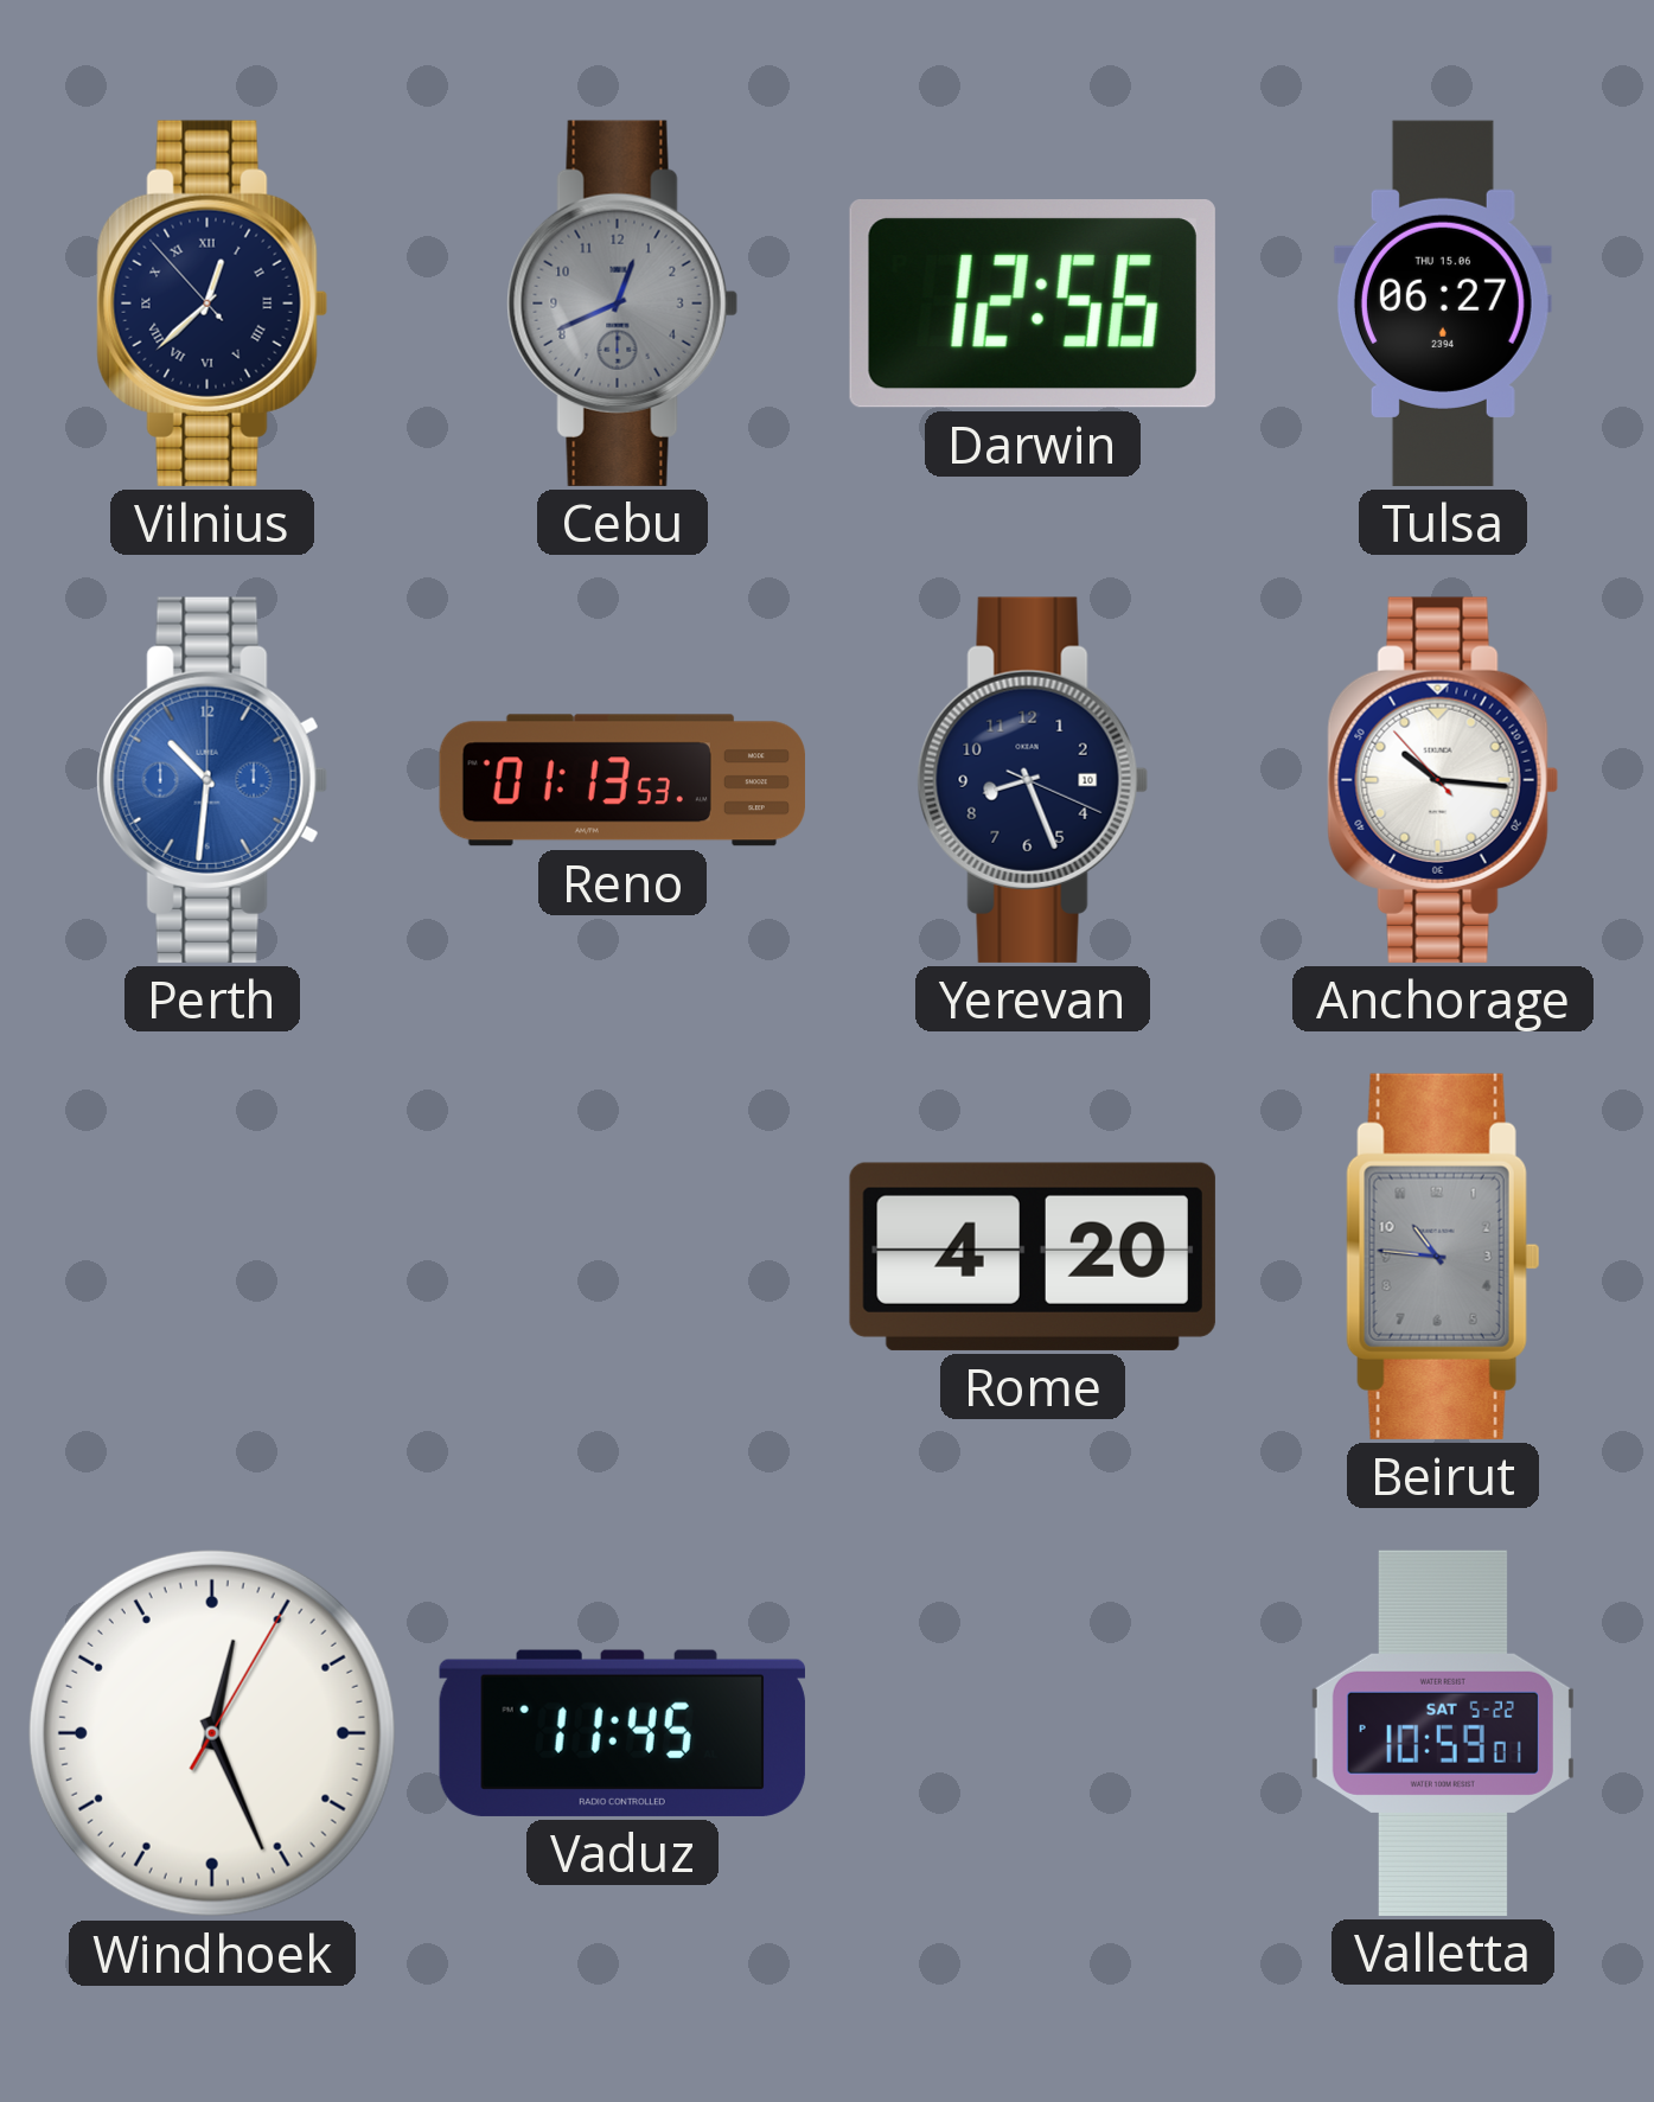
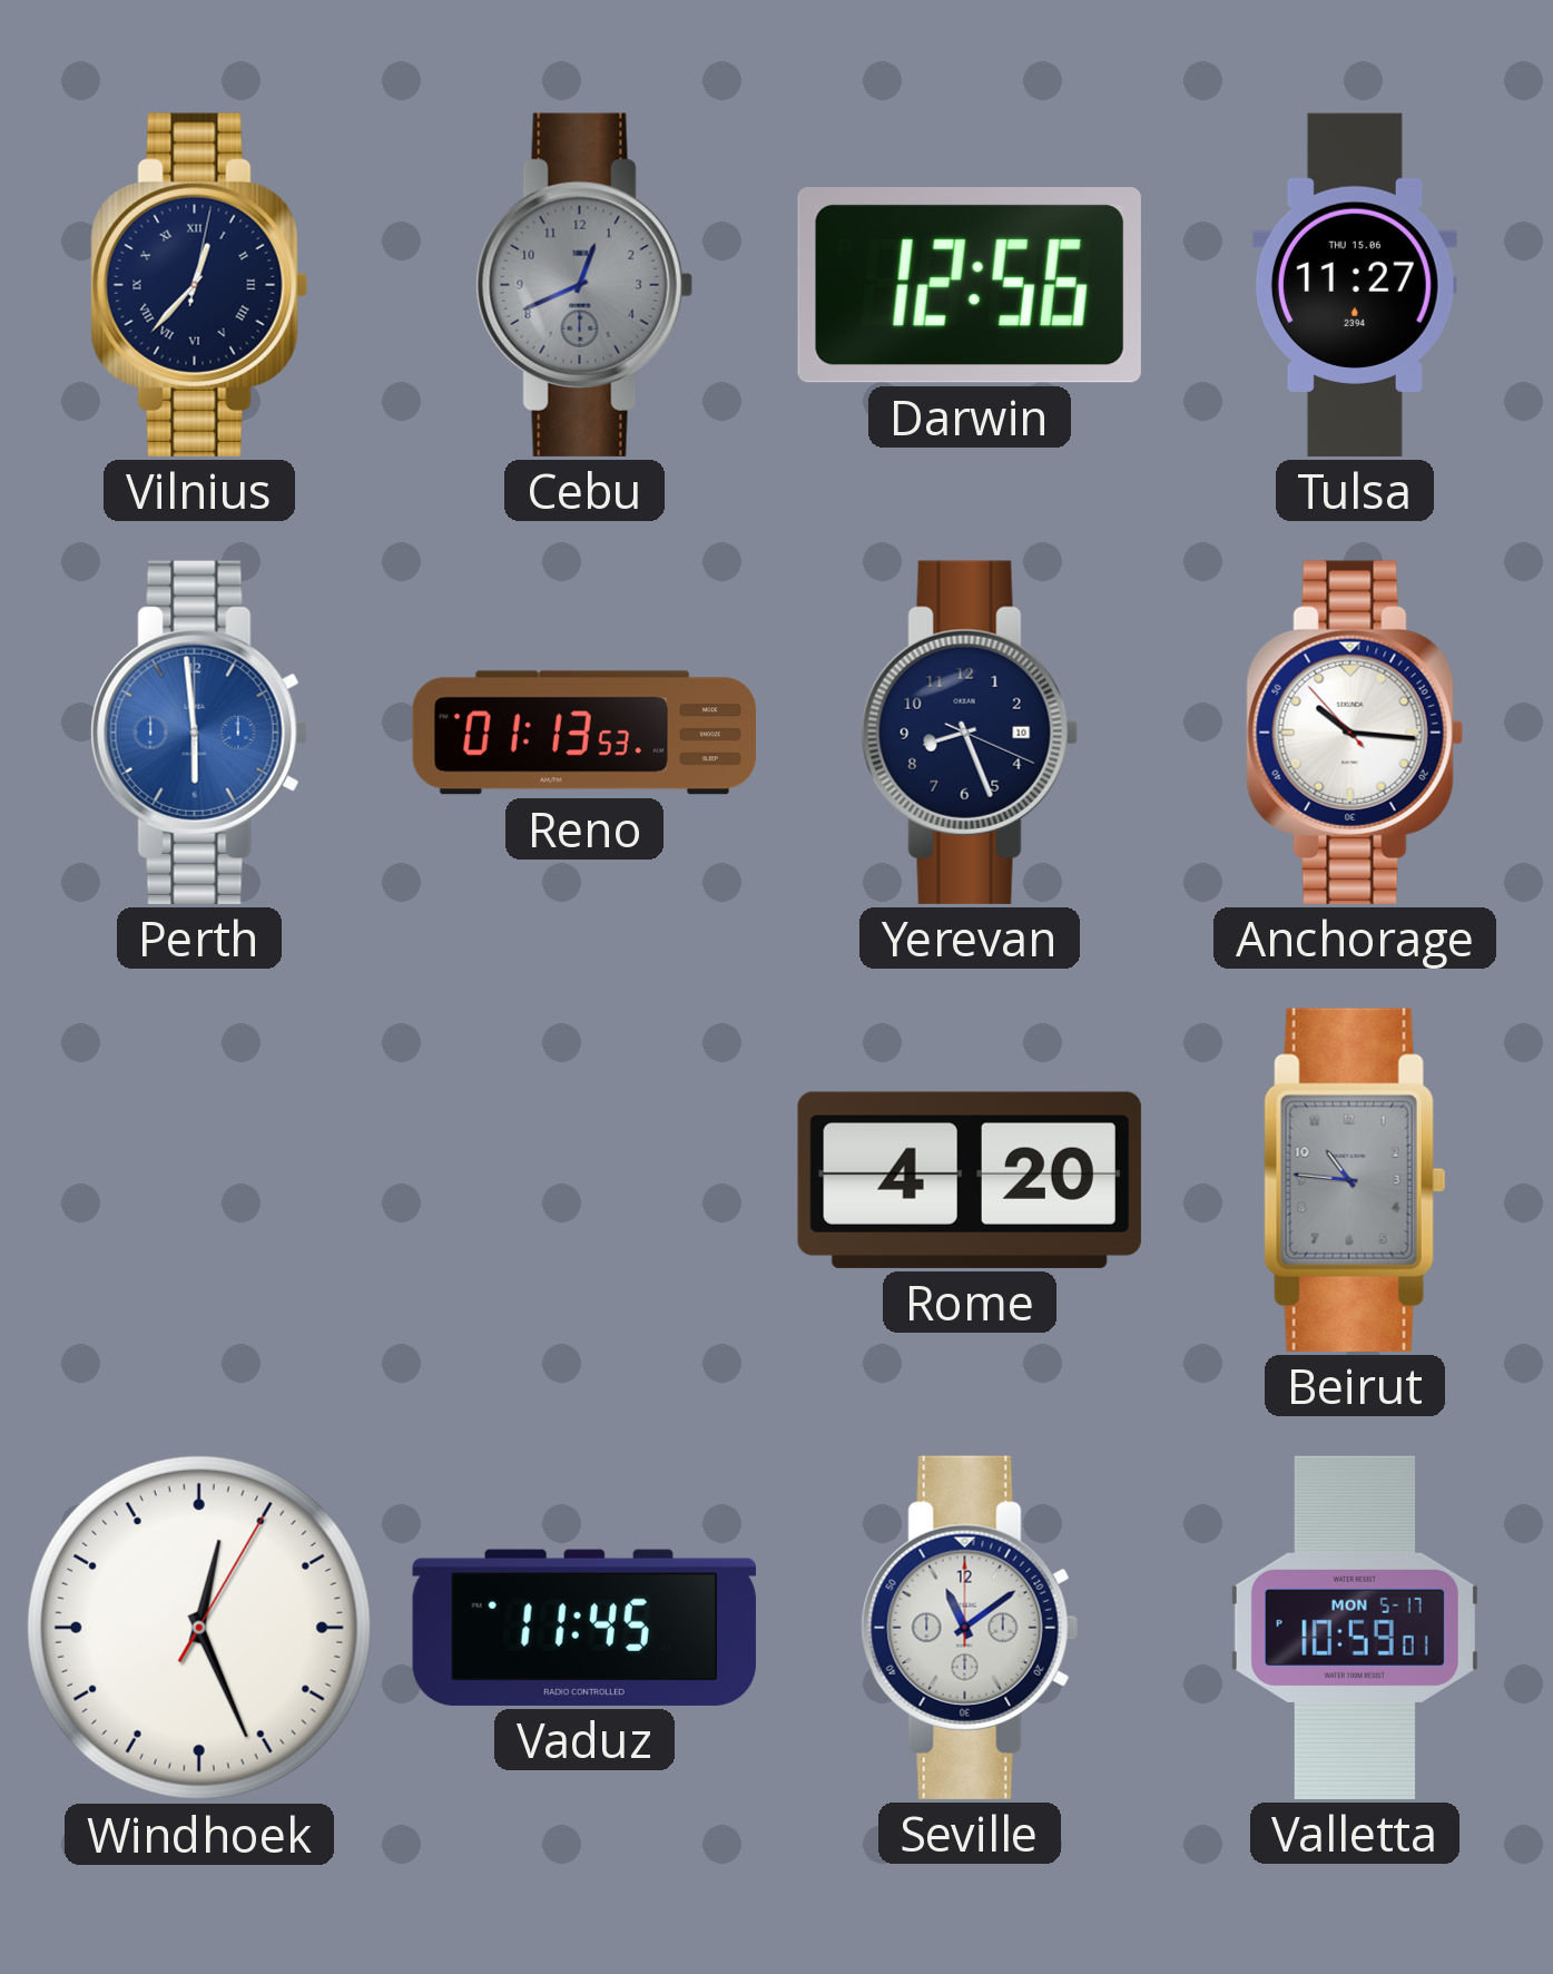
Vilnius: 12:37:53 -> 12:37:02 (199, 285)
Tulsa: 06:27 -> 11:27 (1355, 285)
Perth: 10:31 -> 5:59 (199, 733)
Seville: none -> 11:09 (970, 1628)
Valletta date: SAT 5-22 -> MON 5-17 (1355, 1628)
